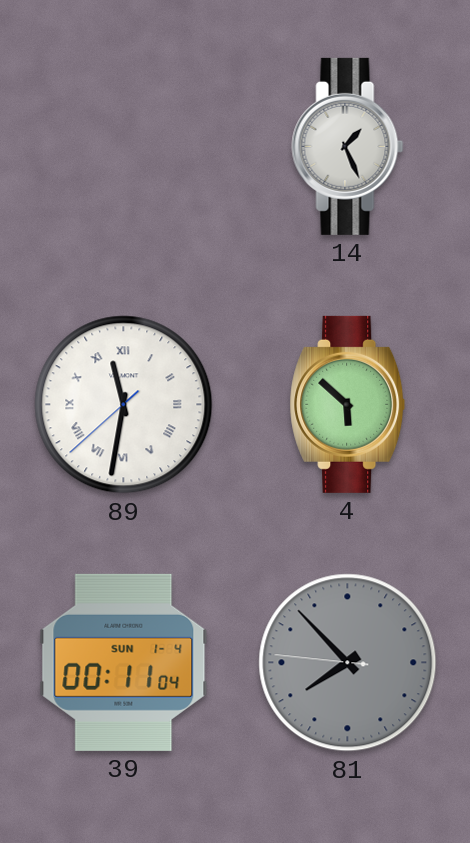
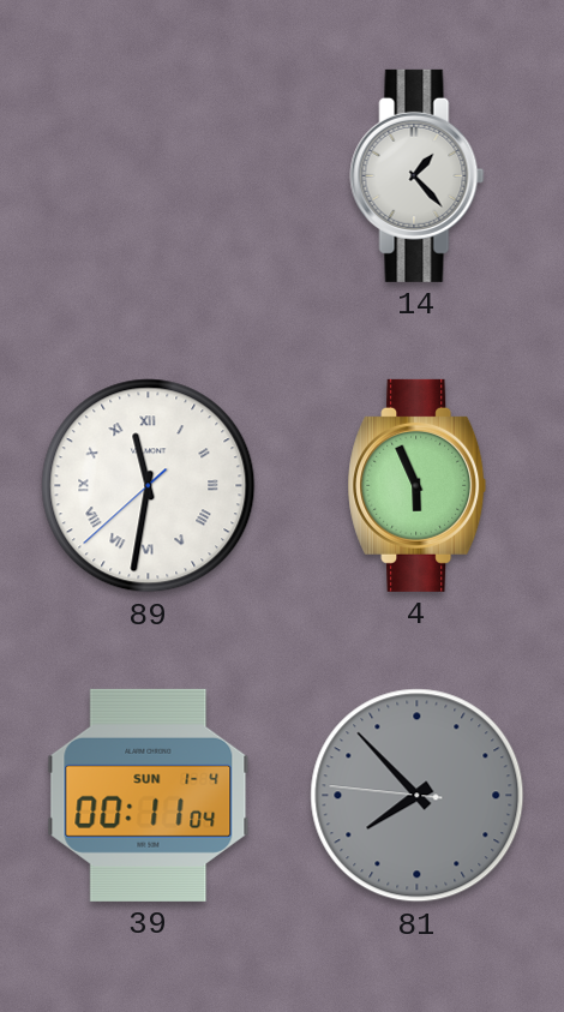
14: 1:26 -> 1:23 (418, 175)
4: 5:52 -> 5:56 (418, 485)
